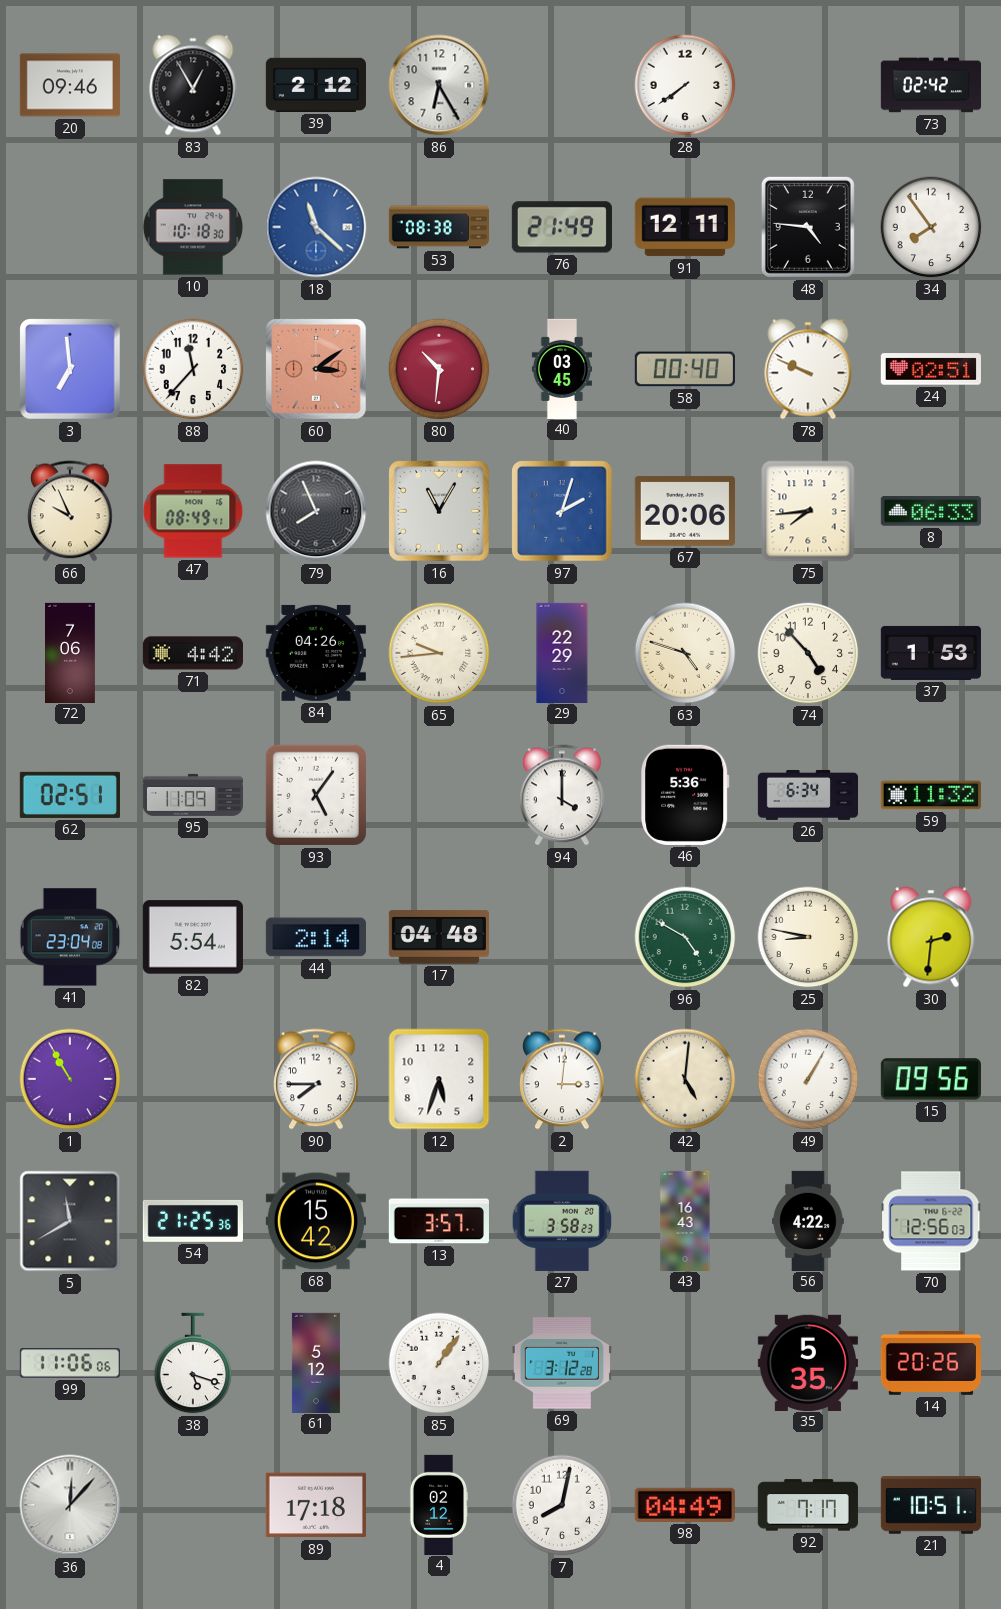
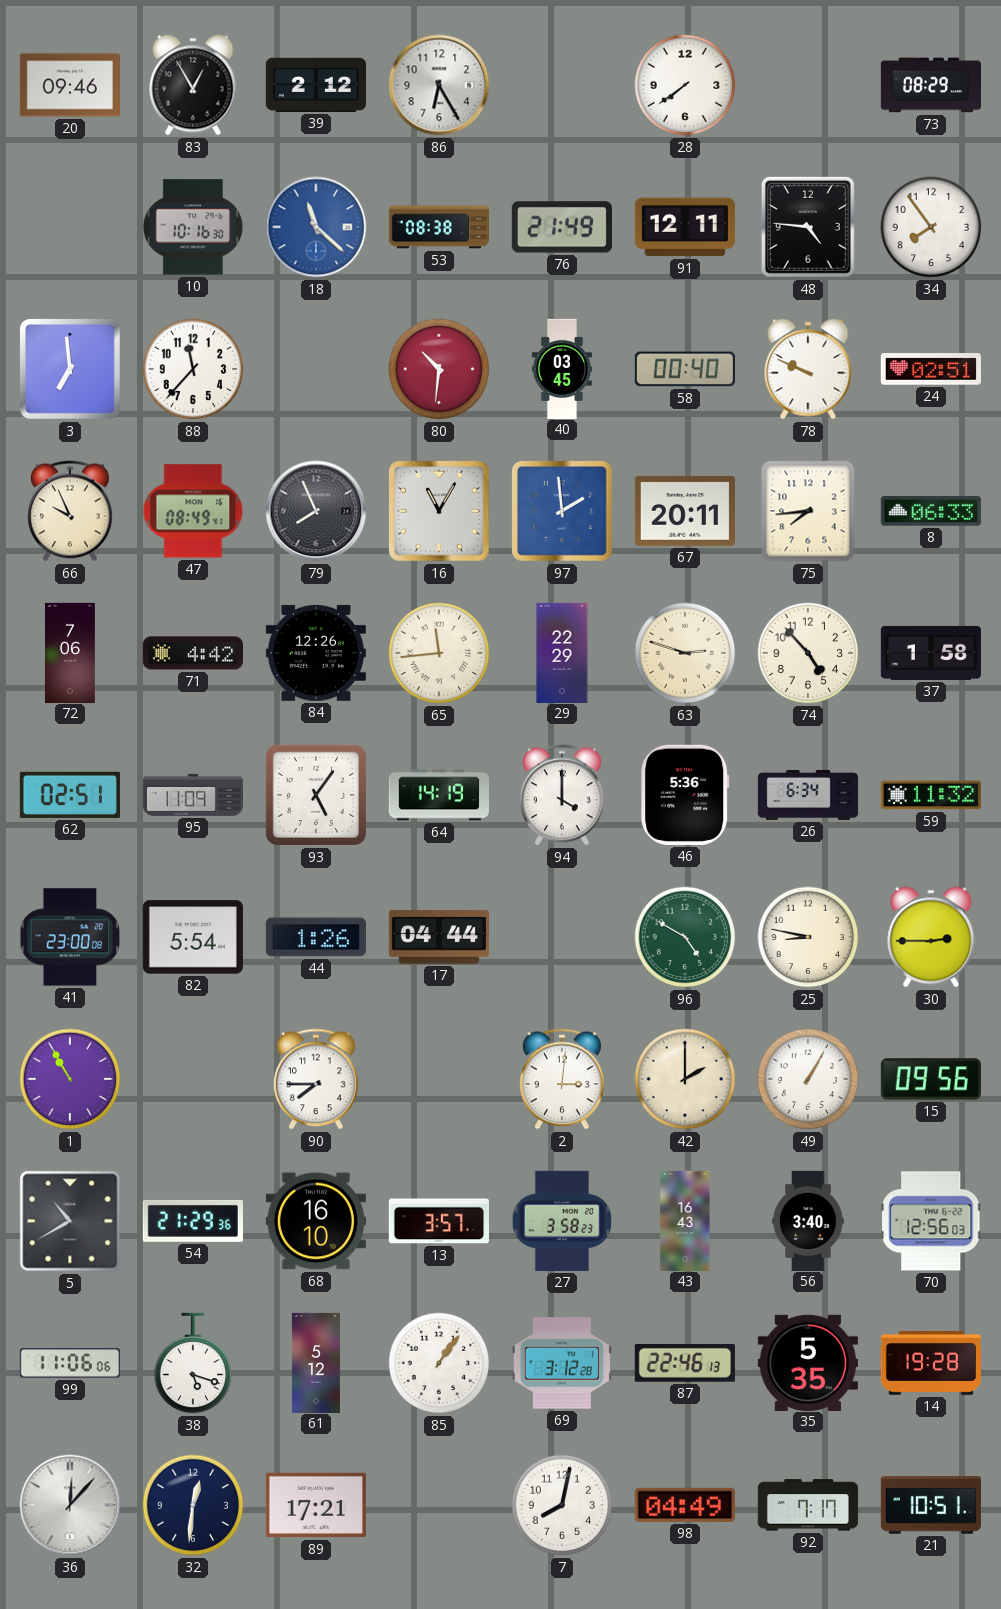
73: 02:42 -> 08:29 (930, 85)
10: 10:18 -> 10:16 (192, 227)
60: 3:09 -> none (317, 370)
97: 2:03 -> 1:59 (563, 512)
67: 20:06 -> 20:11 (685, 511)
84: 04:26 -> 12:26 (316, 653)
65: 9:44 -> 11:44 (439, 653)
63: 4:48 -> 2:48 (685, 653)
37: 1:53 -> 1:58 (931, 653)
64: none -> 14:19 (439, 795)
41: 23:04 -> 23:00 (70, 937)
44: 2:14 -> 1:26 (316, 937)
17: 04:48 -> 04:44 (439, 937)
30: 2:31 -> 2:45 (931, 937)
12: 5:33 -> none (439, 1079)
42: 5:01 -> 2:00 (685, 1079)
5: 11:40 -> 10:40 (70, 1221)
54: 21:25 -> 21:29 (193, 1221)
68: 15:42 -> 16:10 (316, 1221)
56: 4:22 -> 3:40 (808, 1220)
87: none -> 22:46 (685, 1363)
14: 20:26 -> 19:28 (930, 1364)
32: none -> 12:31 (193, 1505)
89: 17:18 -> 17:21 (316, 1505)
4: 02:12 -> none (438, 1504)
